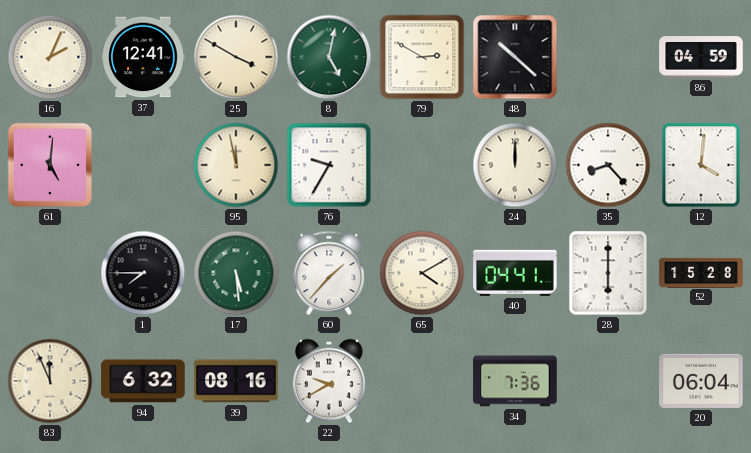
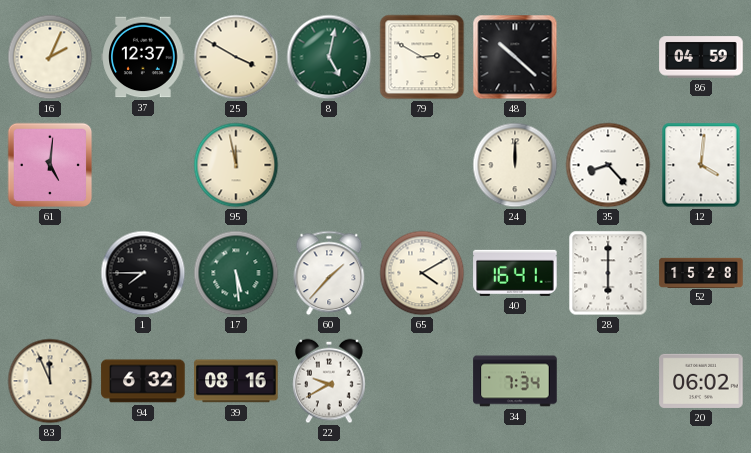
37: 12:41 -> 12:37 (143, 57)
76: 9:35 -> none (329, 165)
40: 04:41 -> 16:41 (515, 273)
34: 7:36 -> 7:34 (515, 381)
20: 06:04 -> 06:02 (701, 381)
